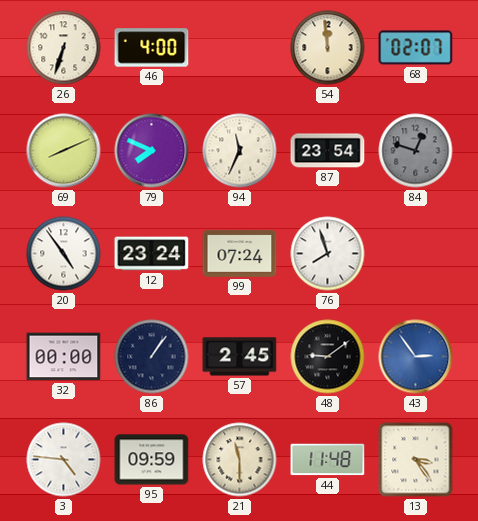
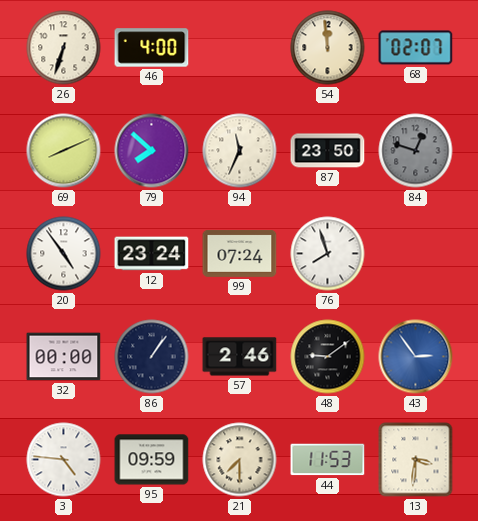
79: 7:49 -> 7:52 (152, 151)
87: 23:54 -> 23:50 (328, 151)
57: 2:45 -> 2:46 (240, 357)
21: 11:30 -> 7:30 (240, 460)
44: 11:48 -> 11:53 (328, 460)
13: 3:24 -> 3:31 (416, 460)
